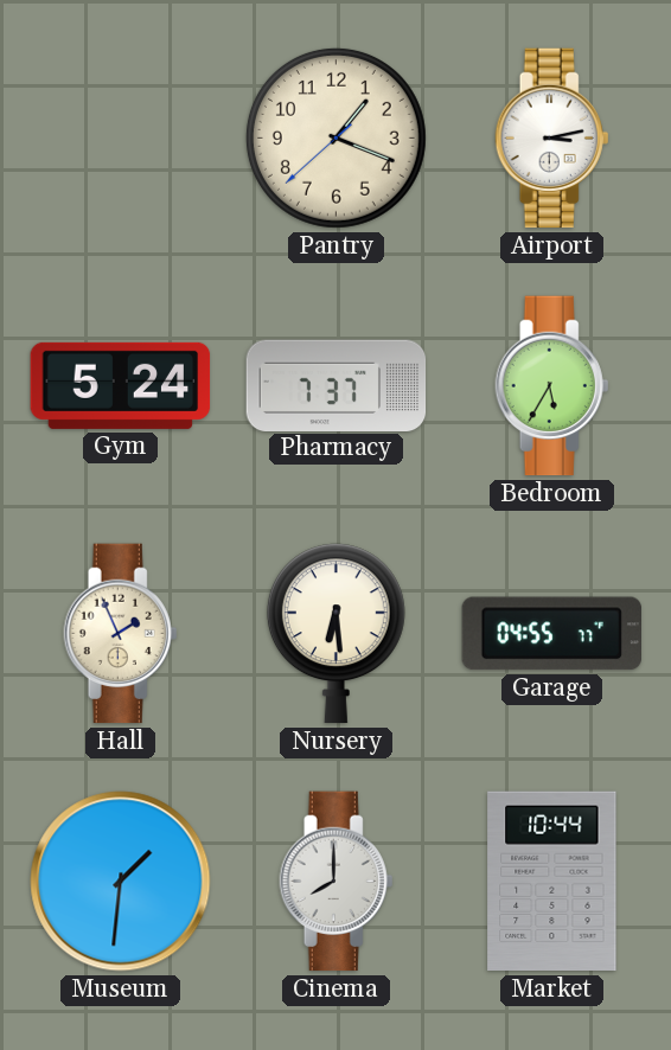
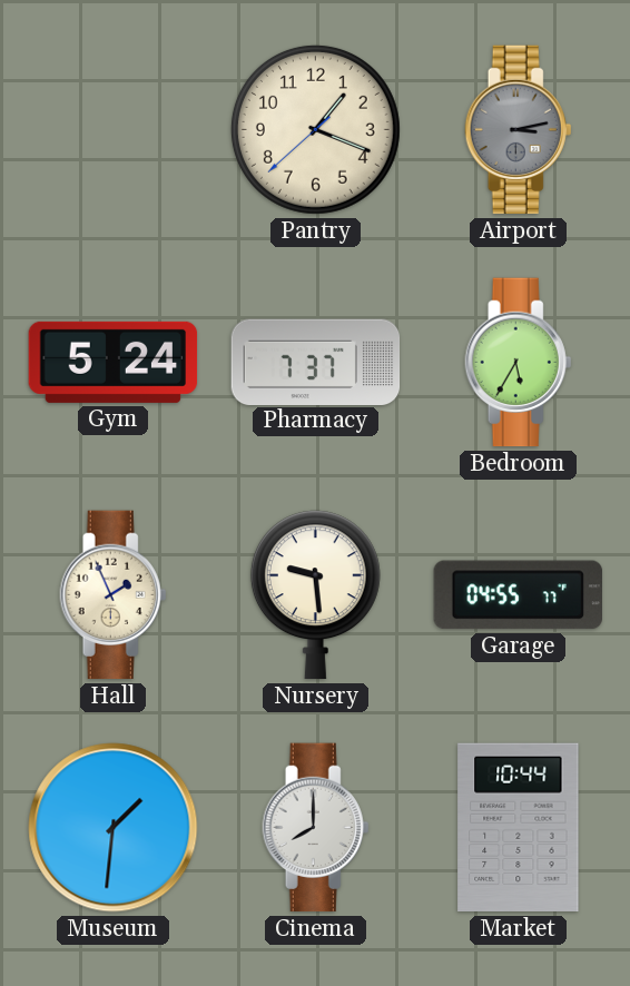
Airport dial: white -> grey (519, 130)
Nursery: 6:29 -> 9:29 (315, 595)
